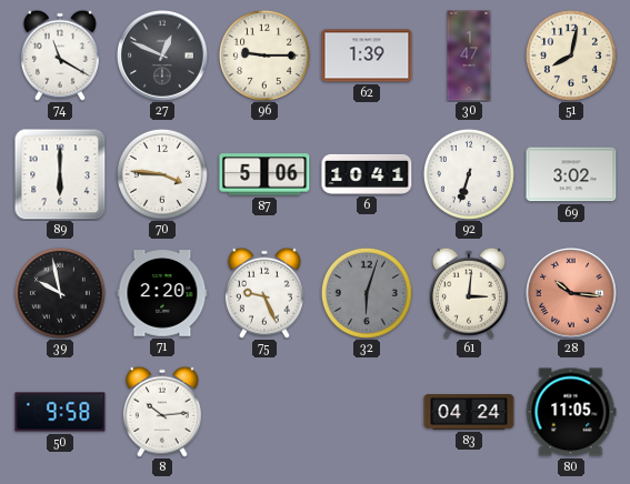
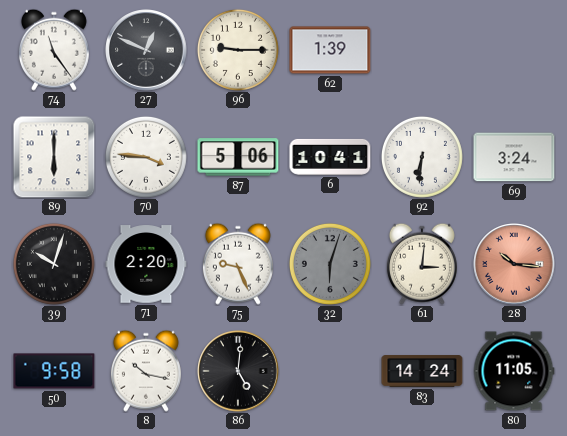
74: 11:20 -> 11:24 (54, 50)
30: 1:47 -> none (469, 56)
51: 8:02 -> none (571, 56)
92: 6:33 -> 6:31 (422, 157)
69: 3:02 -> 3:24 (514, 157)
39: 9:58 -> 10:03 (54, 264)
8: 10:14 -> 10:17 (146, 371)
86: none -> 5:01 (238, 371)
83: 04:24 -> 14:24 (422, 371)
